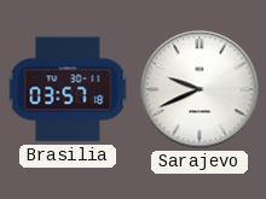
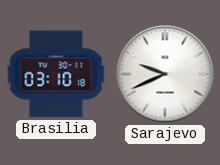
Brasilia: 03:57 -> 03:10 (56, 74)
